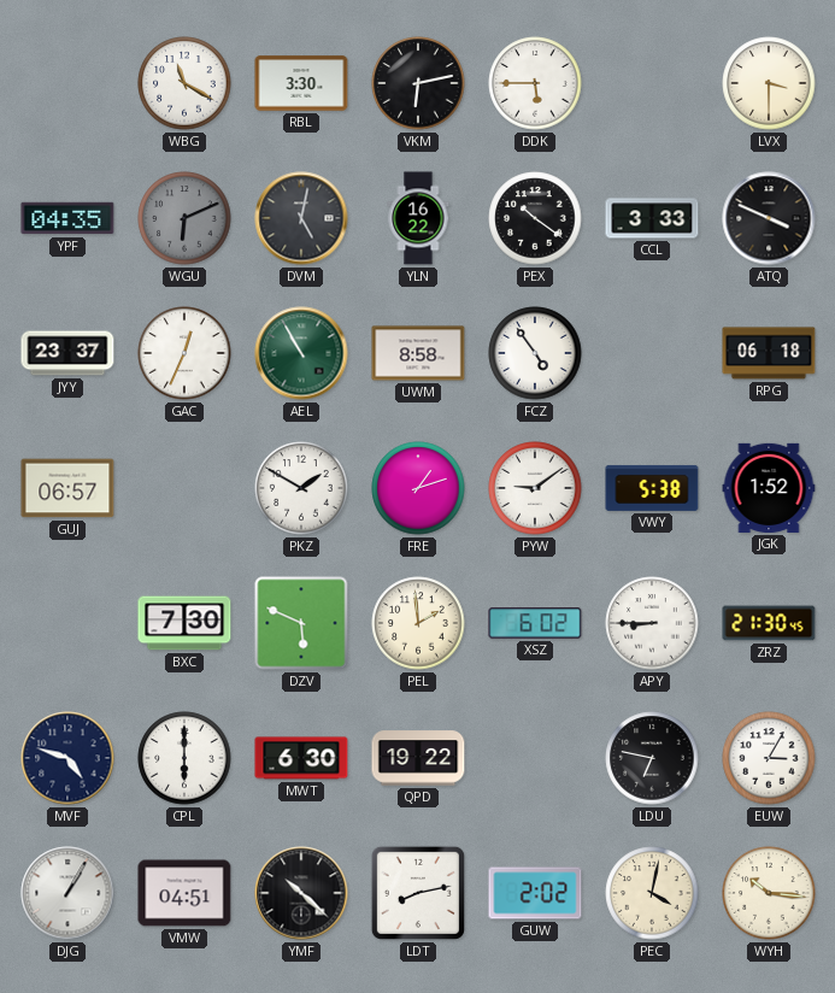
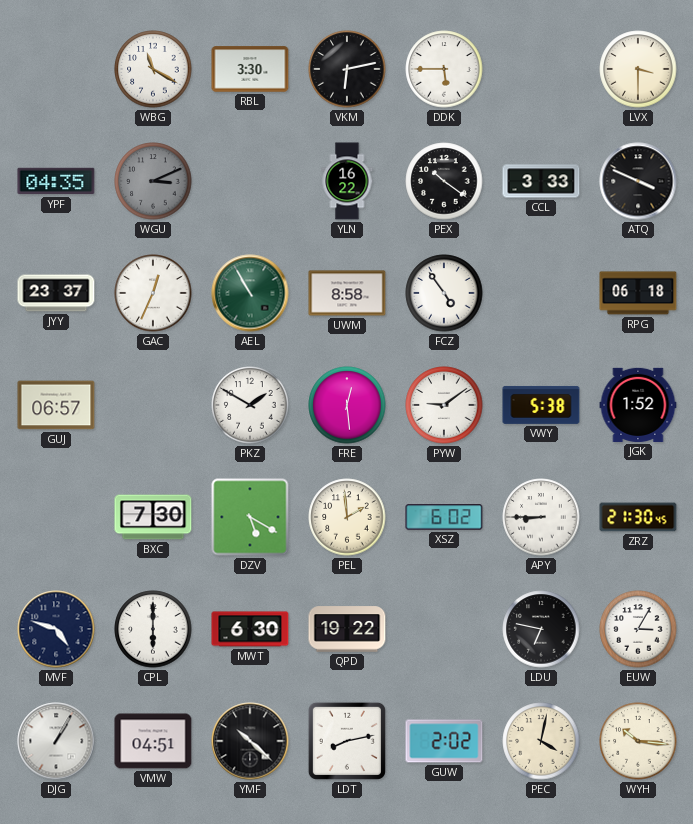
WGU: 6:11 -> 3:11 (153, 181)
DVM: 5:02 -> none (301, 218)
FRE: 1:12 -> 12:29 (347, 405)
DZV: 5:49 -> 5:20 (250, 517)
